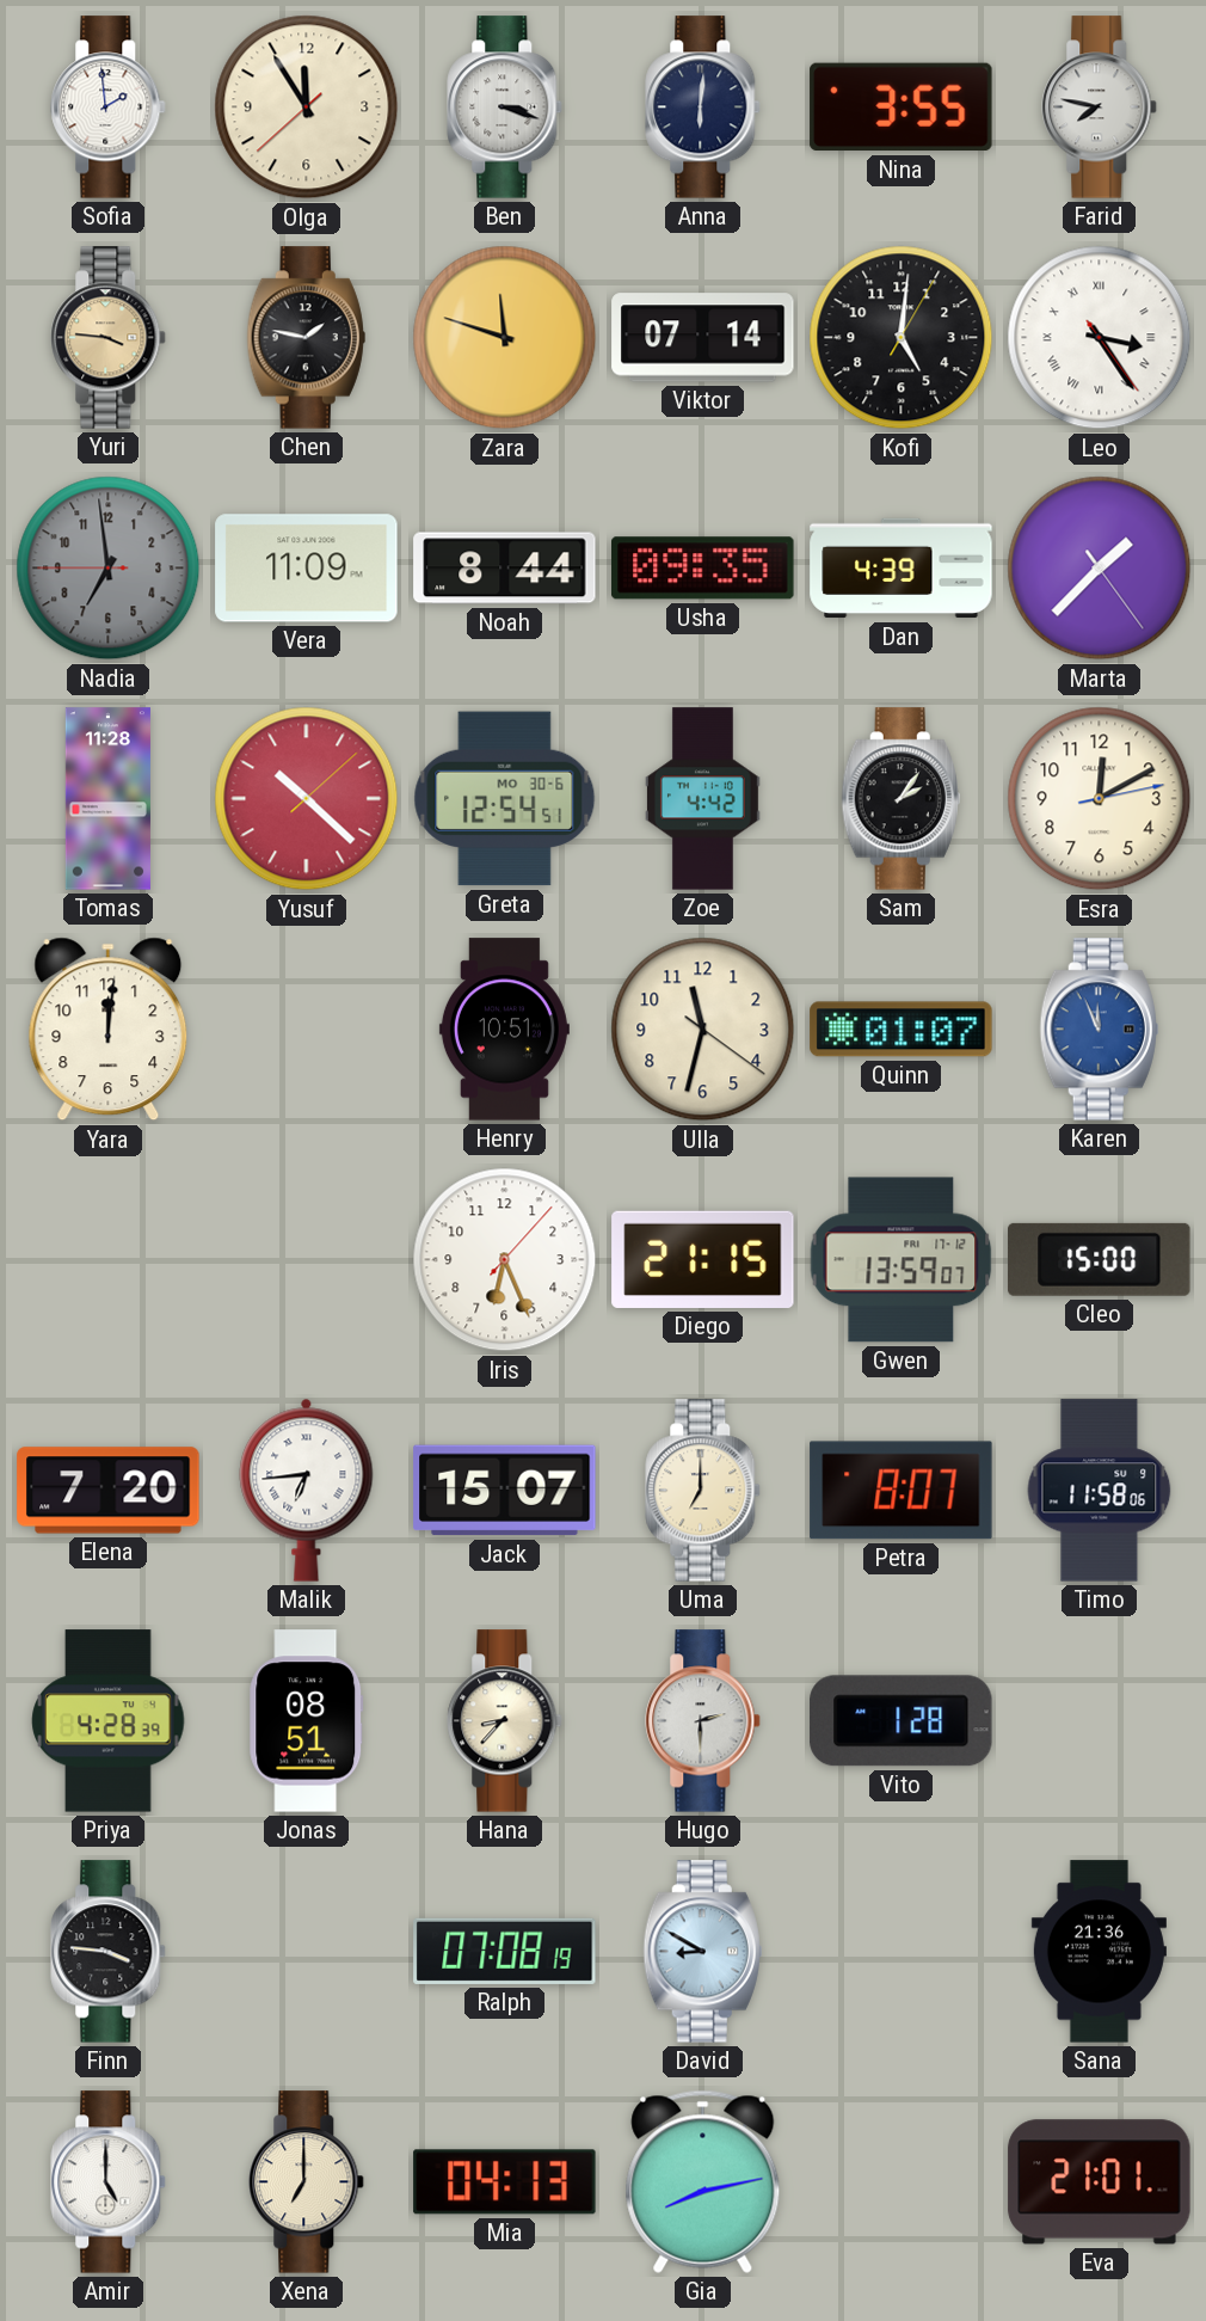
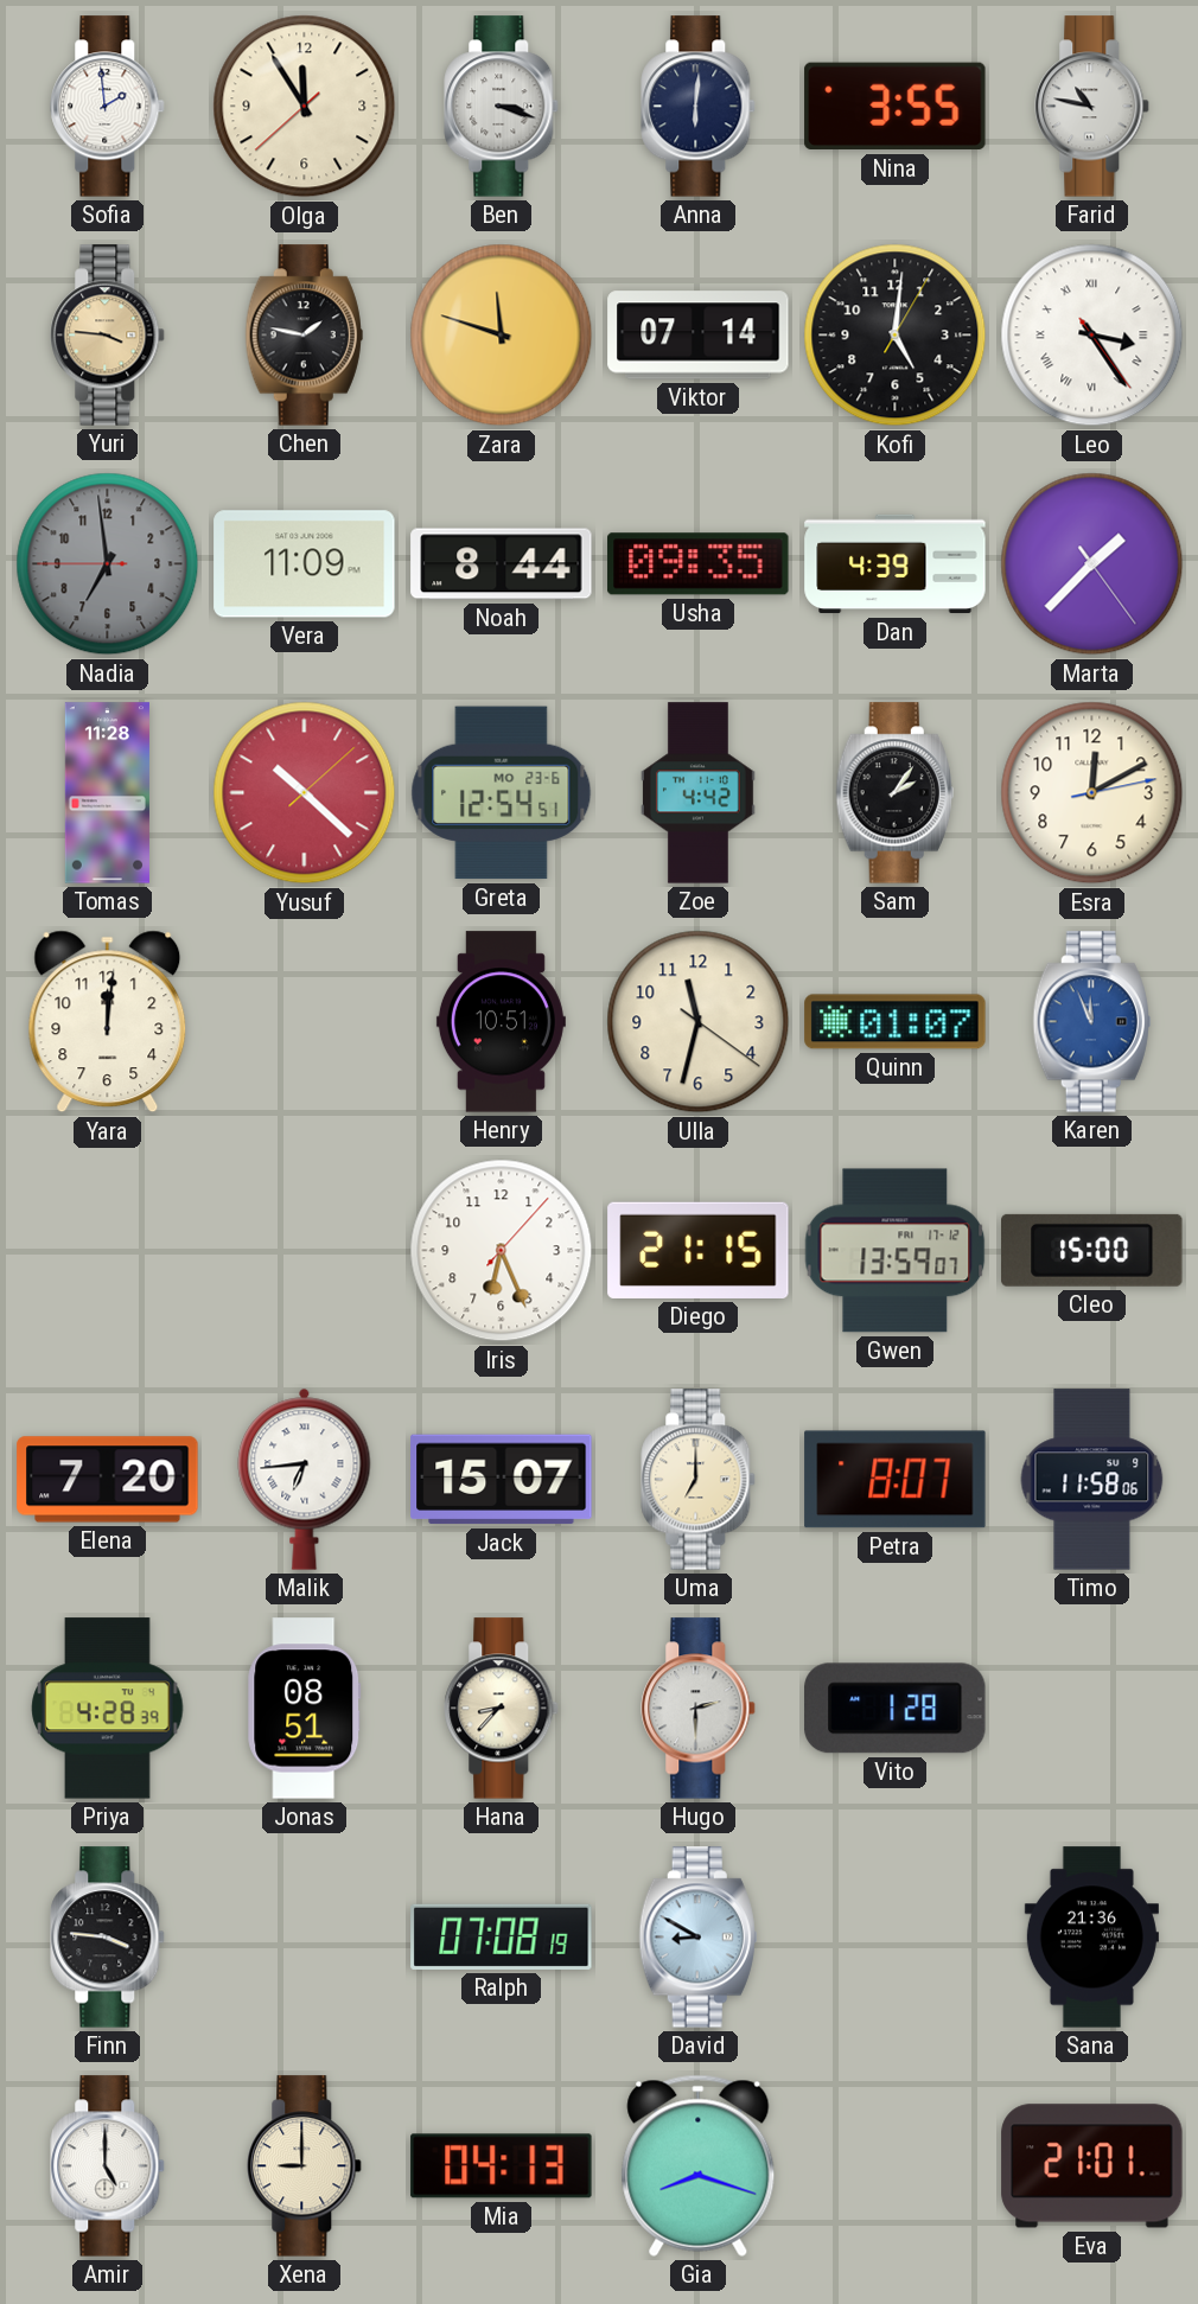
Farid: 7:47 -> 10:47 (1092, 107)
Greta date: MO 30-6 -> MO 23-6 (502, 793)
Xena: 7:00 -> 9:00 (305, 2166)
Gia: 8:13 -> 8:18 (699, 2165)
